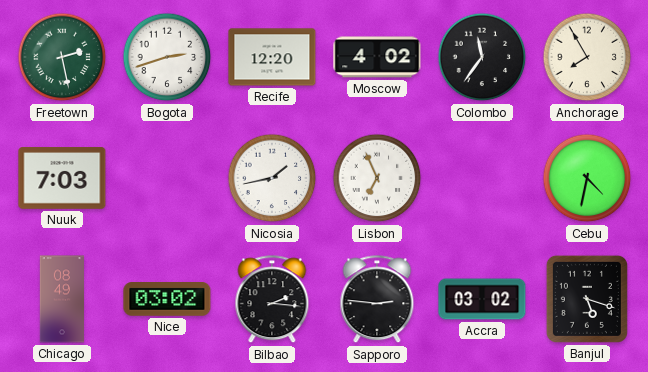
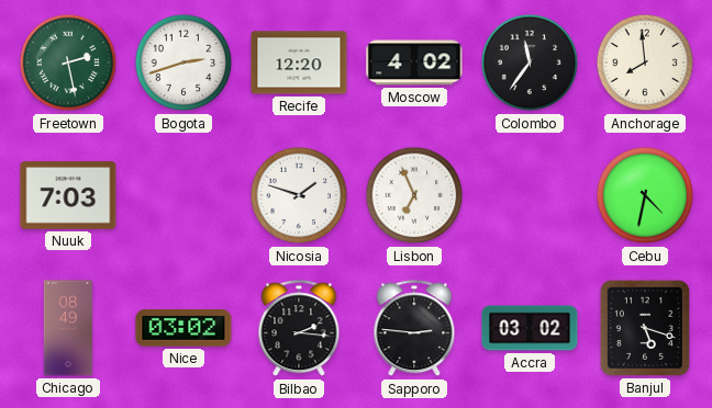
Anchorage: 7:55 -> 7:59 (645, 63)
Nicosia: 1:43 -> 1:48 (299, 195)
